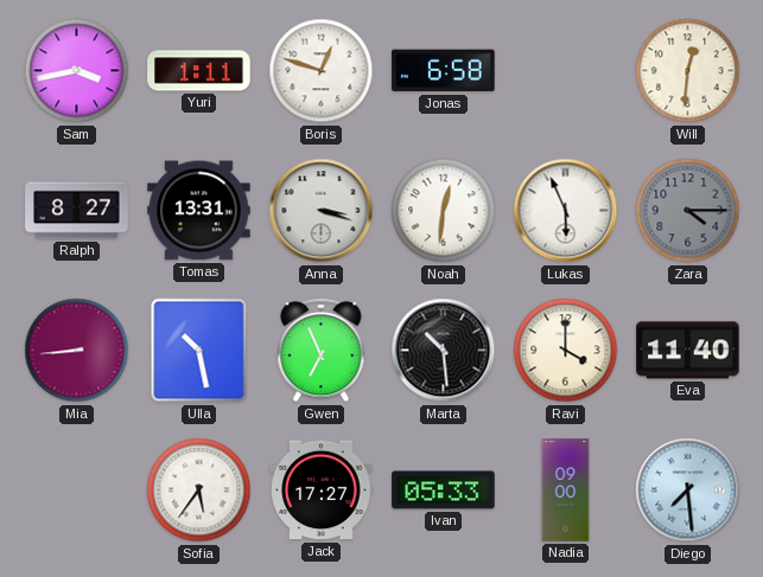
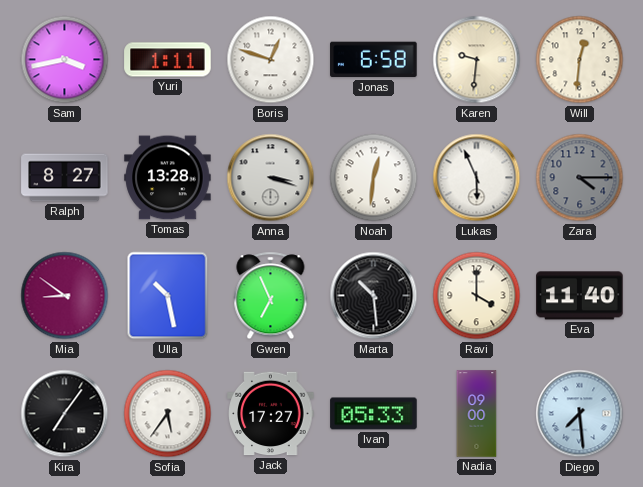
Karen: none -> 9:31 (477, 60)
Tomas: 13:31 -> 13:28 (168, 178)
Mia: 8:44 -> 8:51 (65, 296)
Kira: none -> 7:06 (65, 414)
